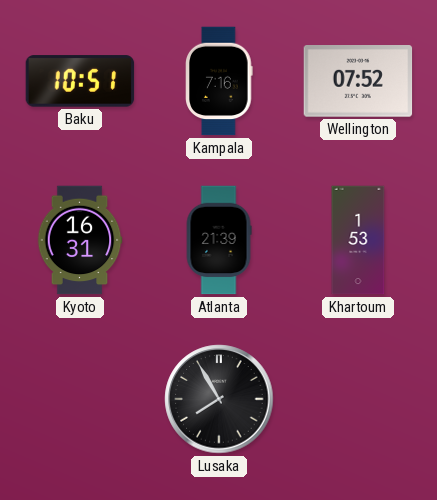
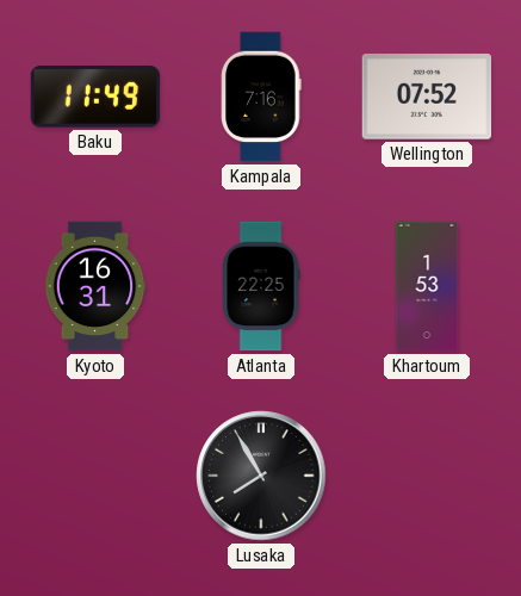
Baku: 10:51 -> 11:49 (95, 97)
Atlanta: 21:39 -> 22:25 (261, 286)
